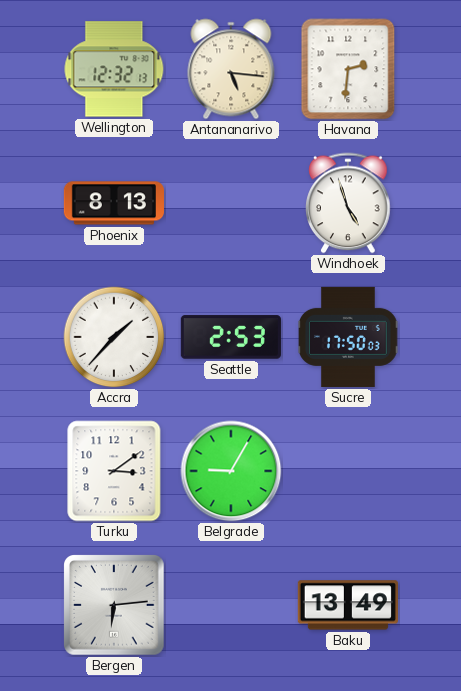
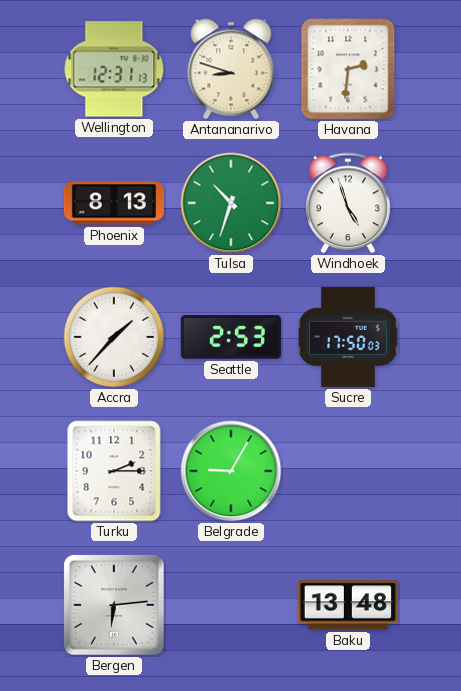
Wellington: 12:32 -> 12:31 (114, 69)
Antananarivo: 5:16 -> 8:48 (231, 69)
Tulsa: none -> 10:33 (231, 203)
Turku: 3:09 -> 2:15 (114, 471)
Baku: 13:49 -> 13:48 (348, 605)
